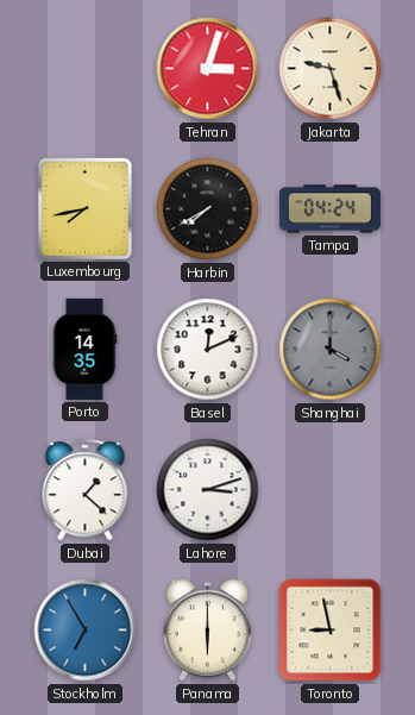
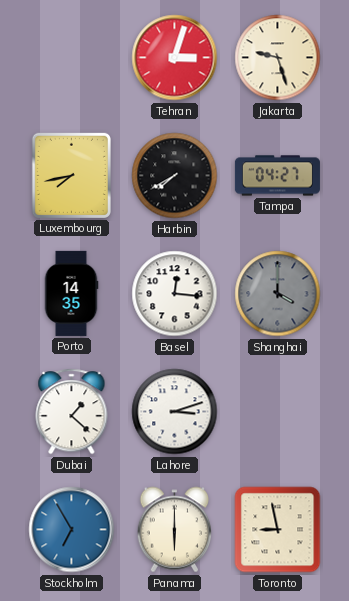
Tampa: 04:24 -> 04:27 (277, 176)
Basel: 12:11 -> 12:16 (175, 294)
